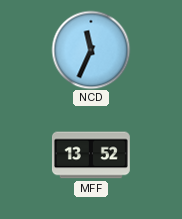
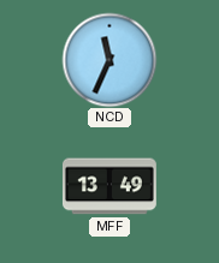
MFF: 13:52 -> 13:49 (109, 186)
